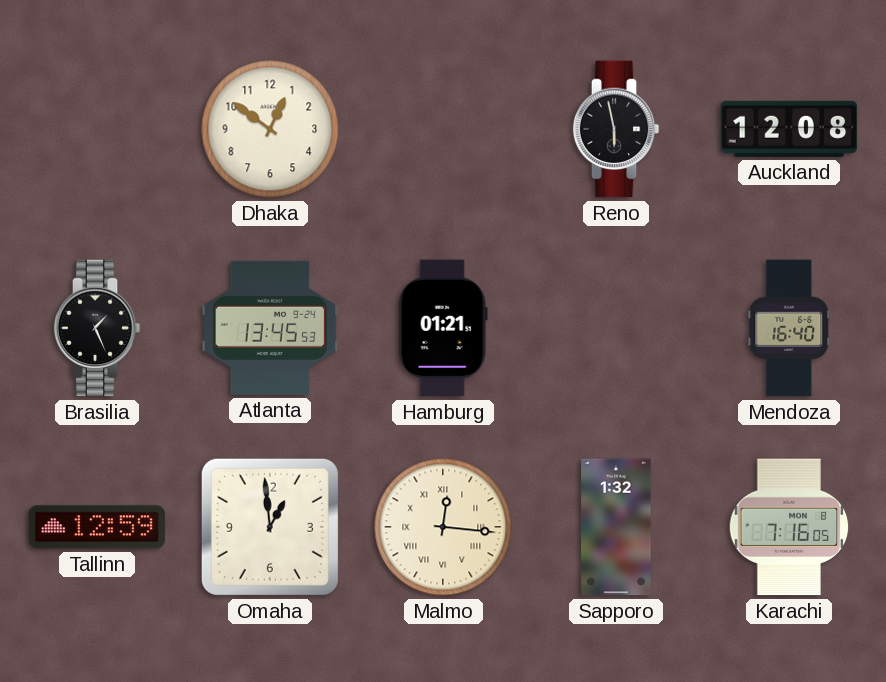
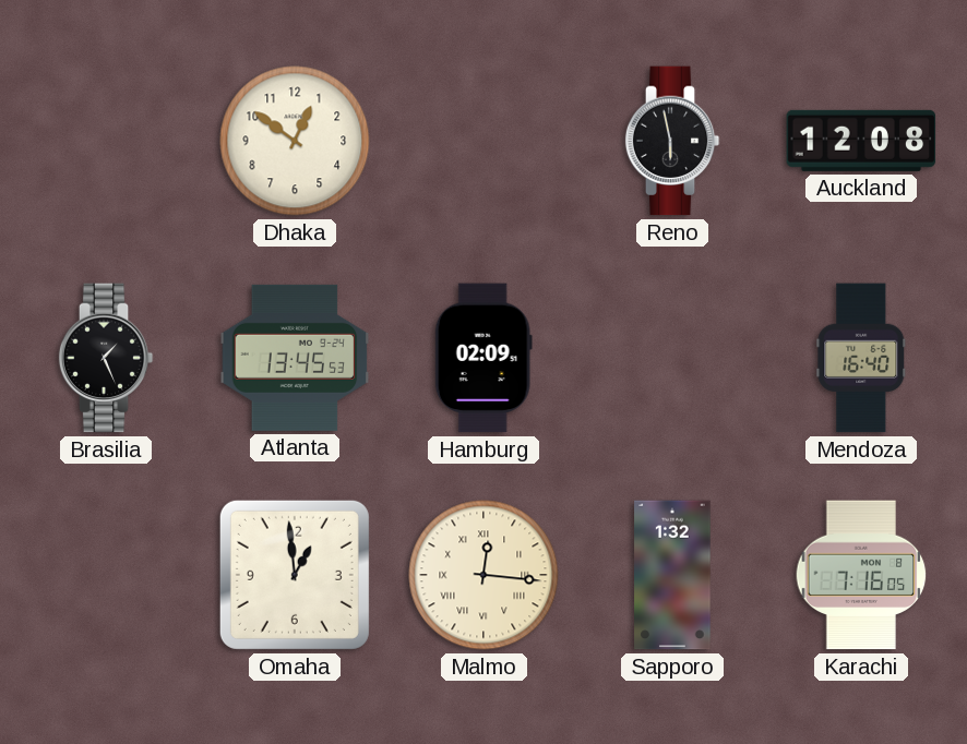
Hamburg: 01:21 -> 02:09 (484, 358)
Tallinn: 12:59 -> none (97, 527)
